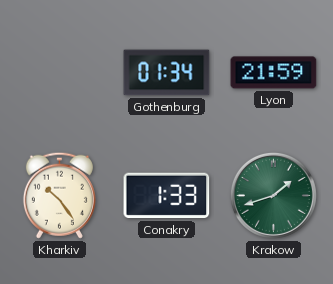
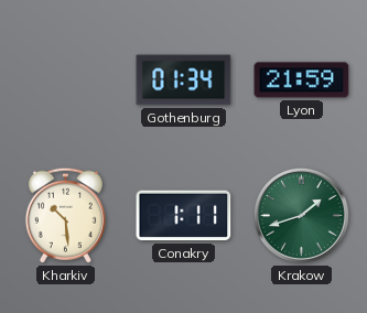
Kharkiv: 10:24 -> 10:29 (65, 215)
Conakry: 1:33 -> 1:11 (184, 216)
